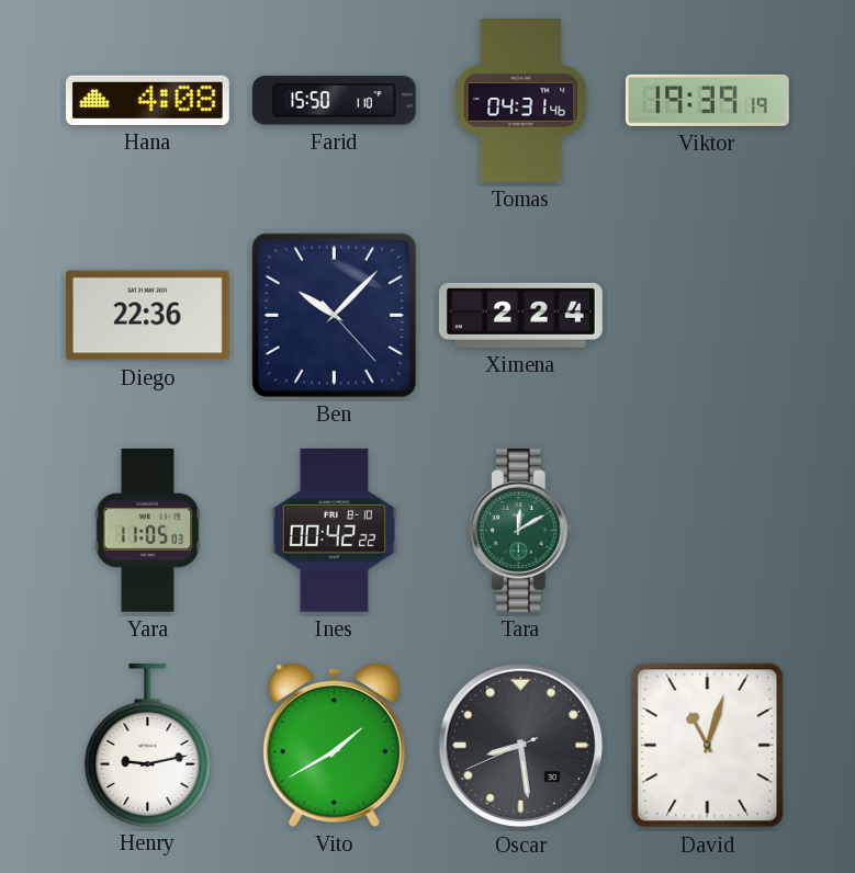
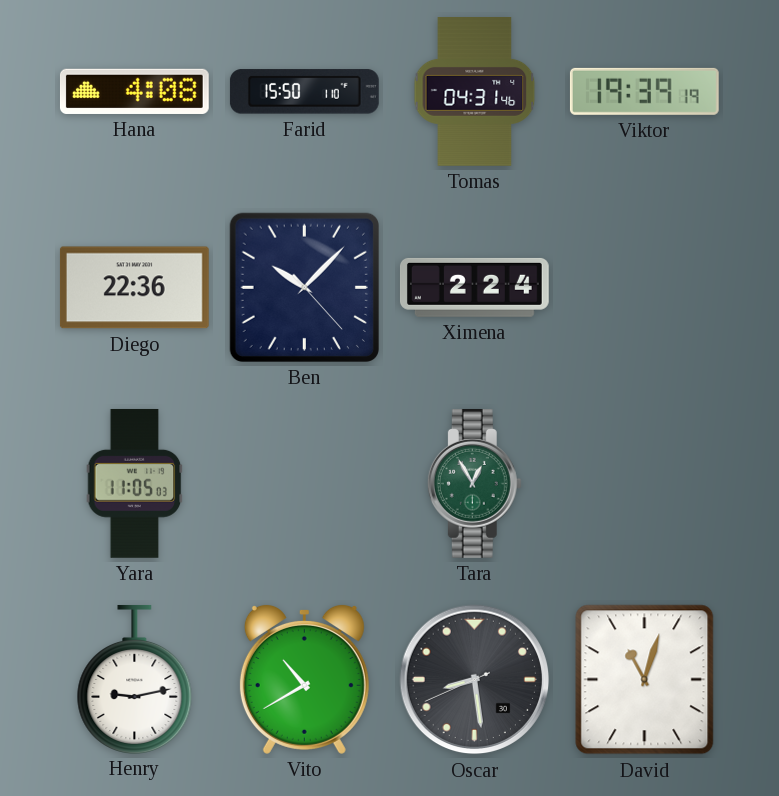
Ines: 00:42 -> none (335, 530)
Tara: 12:10 -> 12:55 (474, 483)
Vito: 1:40 -> 10:40 (304, 679)
